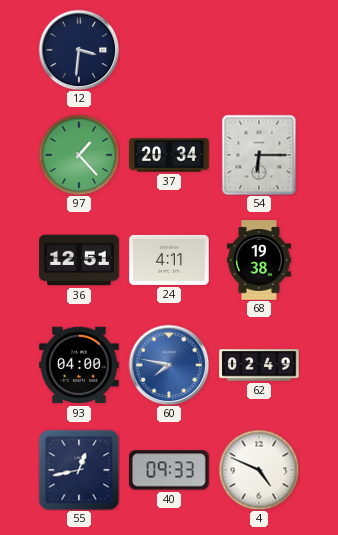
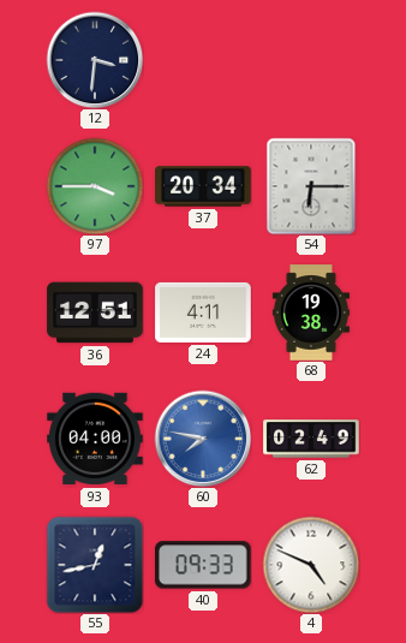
97: 1:23 -> 3:45 (95, 186)
